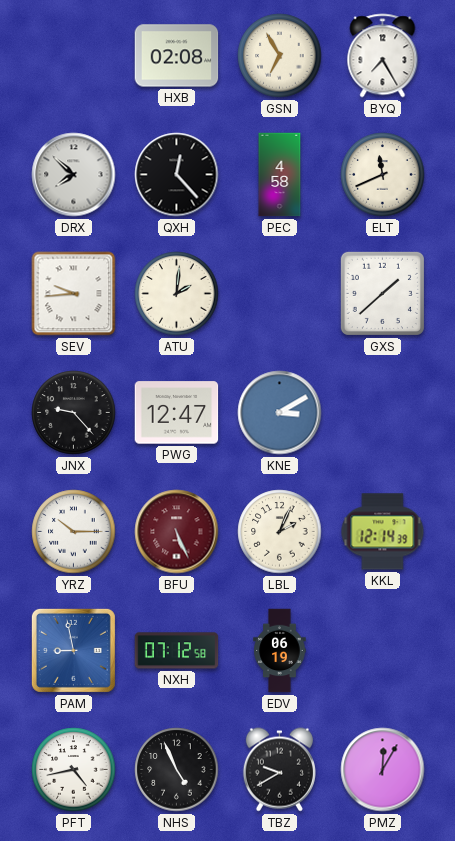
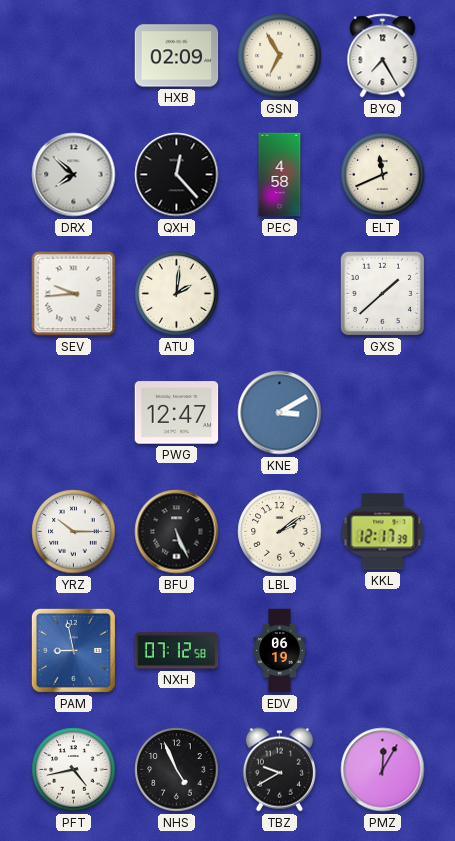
HXB: 02:08 -> 02:09 (177, 56)
JNX: 9:23 -> none (74, 413)
BFU dial: burgundy -> black (177, 532)
LBL: 2:04 -> 2:09 (280, 532)
KKL: 12:14 -> 12:17 (383, 532)
